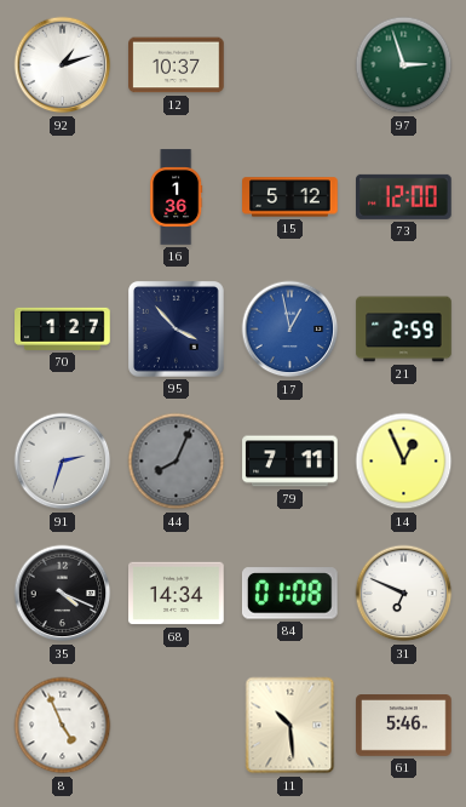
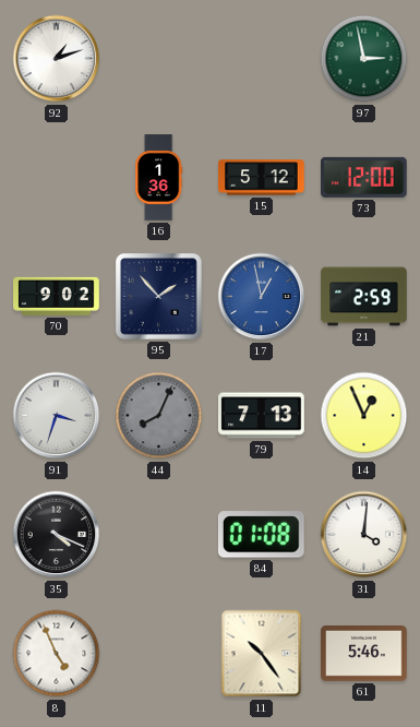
12: 10:37 -> none (177, 65)
97: 2:57 -> 2:58 (364, 59)
70: 1:27 -> 9:02 (57, 296)
95: 3:53 -> 1:53 (159, 297)
91: 2:33 -> 3:33 (57, 416)
79: 7:11 -> 7:13 (262, 416)
68: 14:34 -> none (177, 594)
31: 6:49 -> 4:01 (364, 535)
11: 10:29 -> 10:24 (262, 654)
